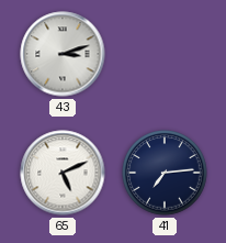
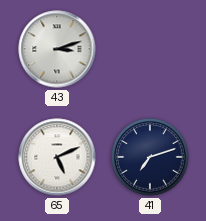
41: 7:14 -> 7:12 (150, 157)
